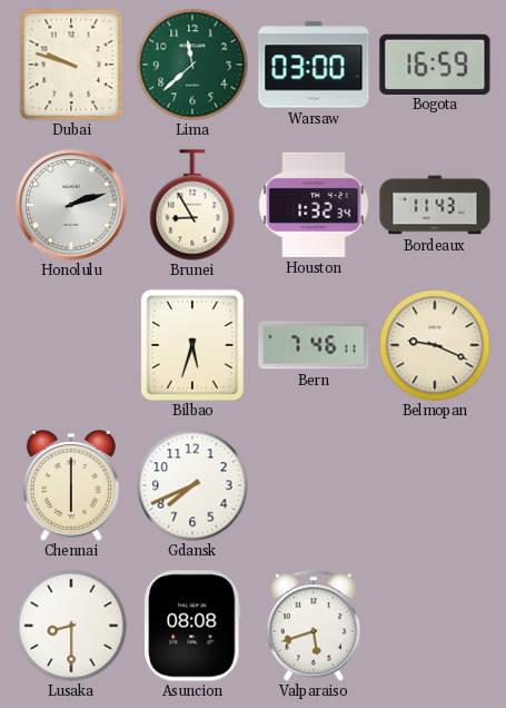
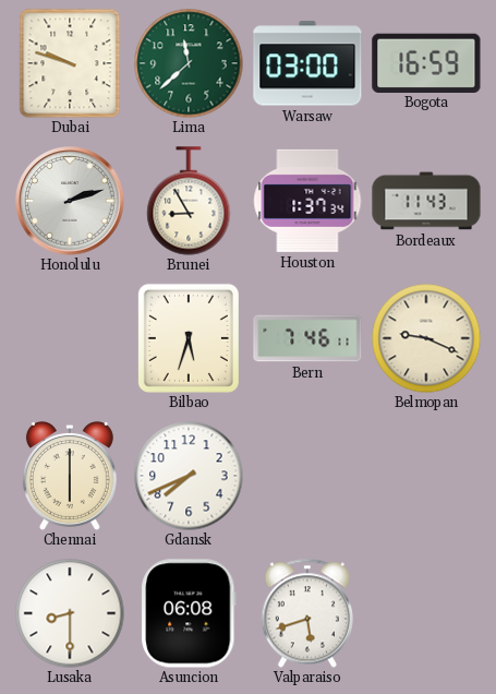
Houston: 1:32 -> 1:37 (307, 201)
Asuncion: 08:08 -> 06:08 (189, 613)
